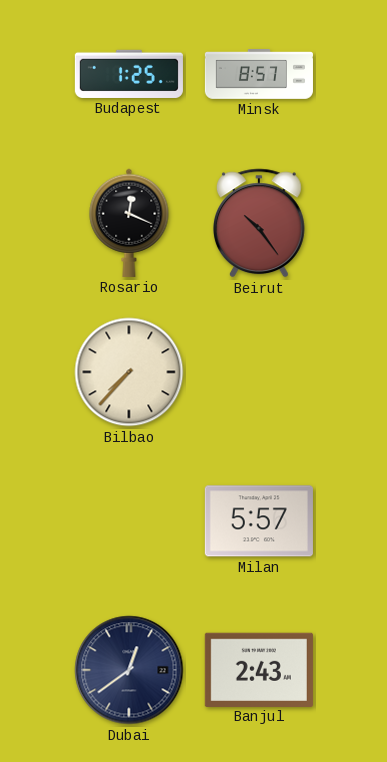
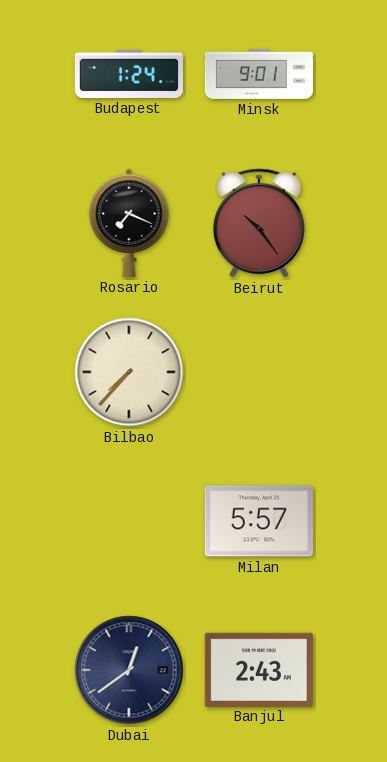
Budapest: 1:25 -> 1:24 (129, 74)
Minsk: 8:57 -> 9:01 (259, 74)
Rosario: 12:19 -> 7:19 (129, 223)
